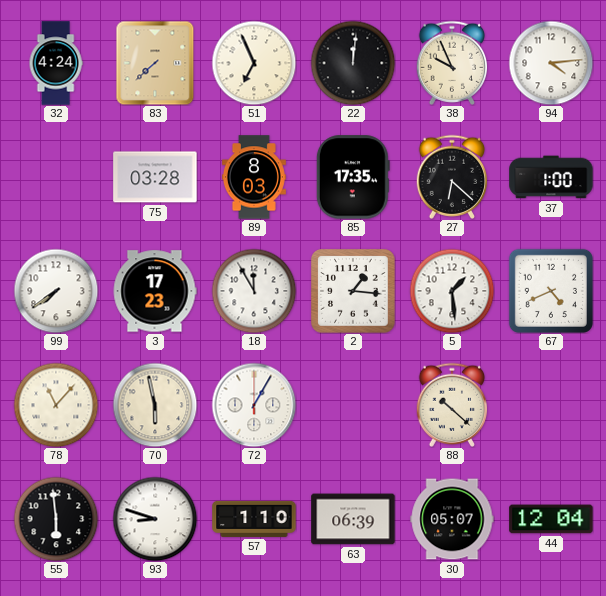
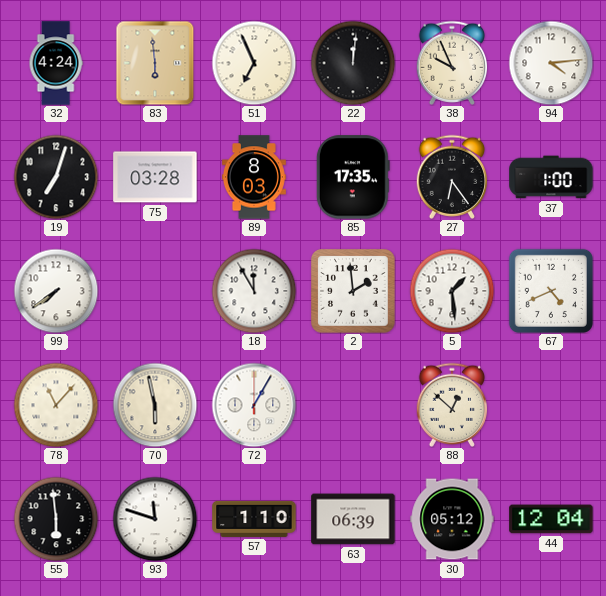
83: 7:38 -> 5:59 (155, 63)
19: none -> 7:03 (56, 177)
27: 6:22 -> 6:24 (451, 177)
3: 17:23 -> none (155, 291)
2: 1:16 -> 1:59 (353, 291)
88: 10:22 -> 12:52 (451, 405)
93: 8:48 -> 11:48 (155, 519)
30: 05:07 -> 05:12 (452, 519)
